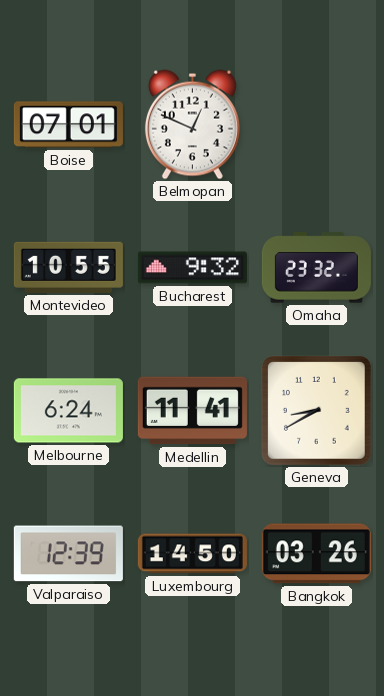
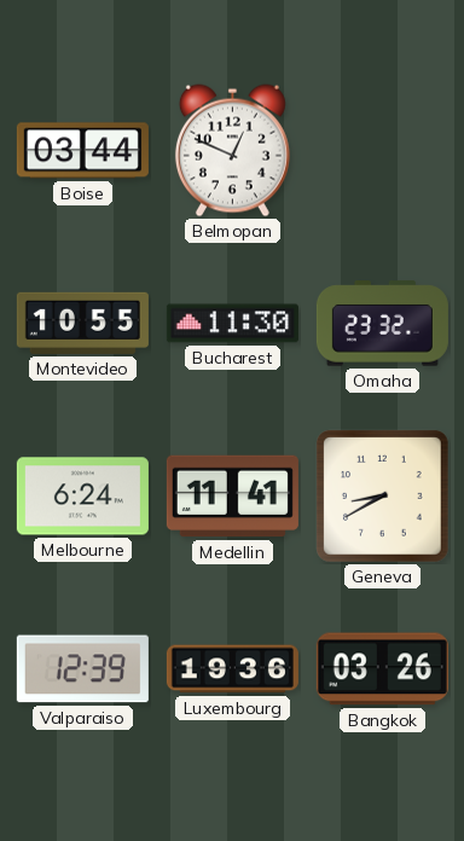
Boise: 07:01 -> 03:44 (82, 151)
Bucharest: 9:32 -> 11:30 (232, 324)
Luxembourg: 14:50 -> 19:36 (232, 669)
